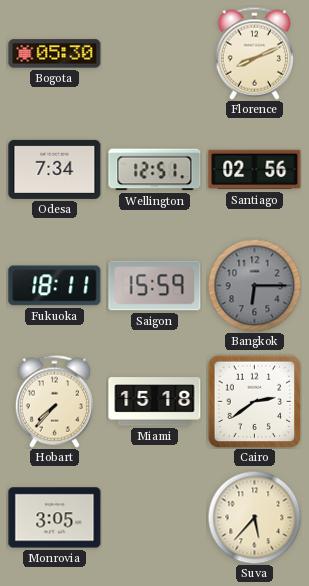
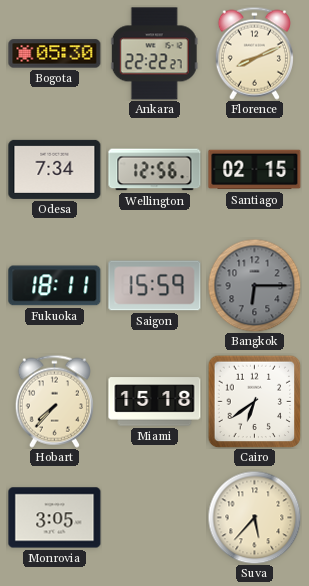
Ankara: none -> 22:22 (154, 54)
Wellington: 12:51 -> 12:56 (155, 170)
Santiago: 02:56 -> 02:15 (255, 170)
Cairo: 2:39 -> 6:39 (254, 401)
